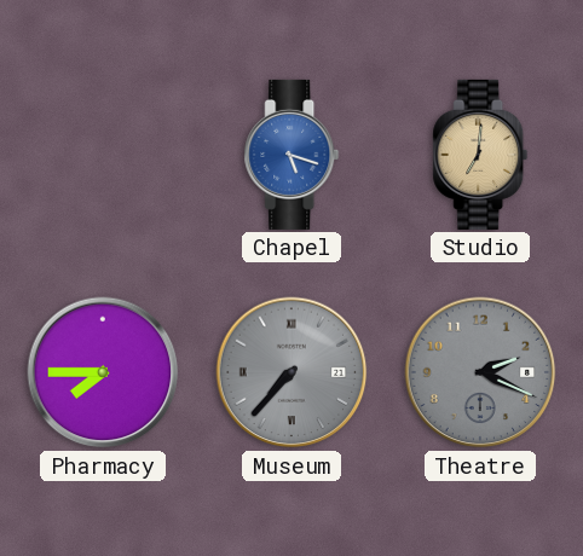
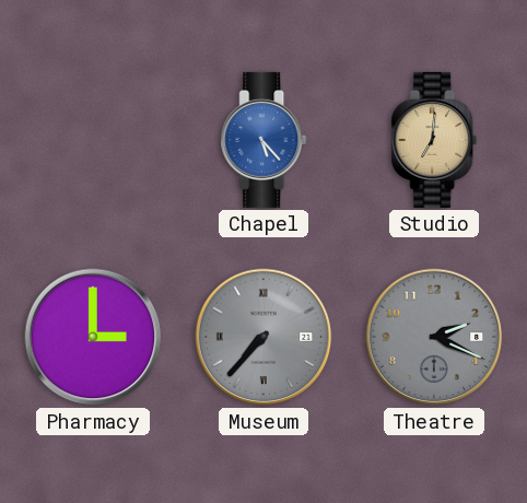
Chapel: 5:18 -> 5:23 (263, 140)
Pharmacy: 7:45 -> 3:00 (93, 337)
